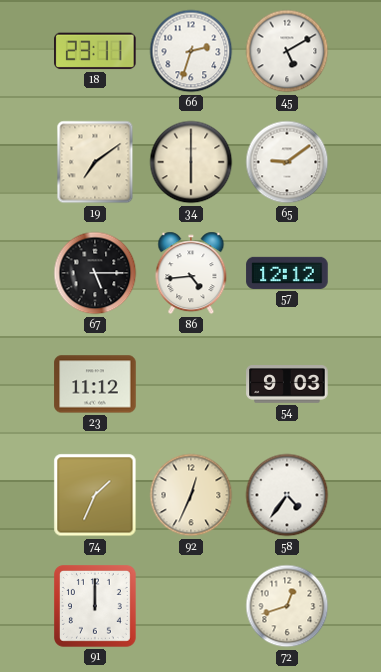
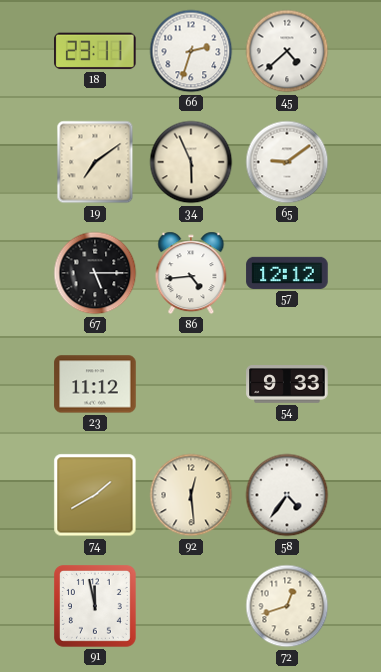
45: 5:10 -> 4:38 (287, 51)
34: 6:00 -> 5:56 (191, 162)
54: 9:03 -> 9:33 (287, 385)
74: 1:34 -> 1:40 (95, 495)
92: 12:34 -> 12:29 (191, 495)
91: 12:00 -> 11:58 (96, 607)
